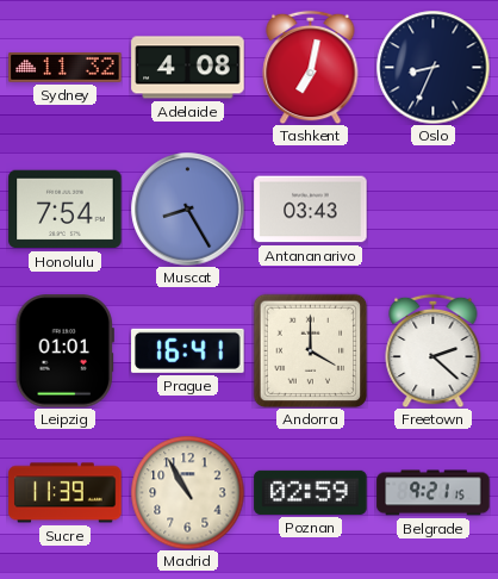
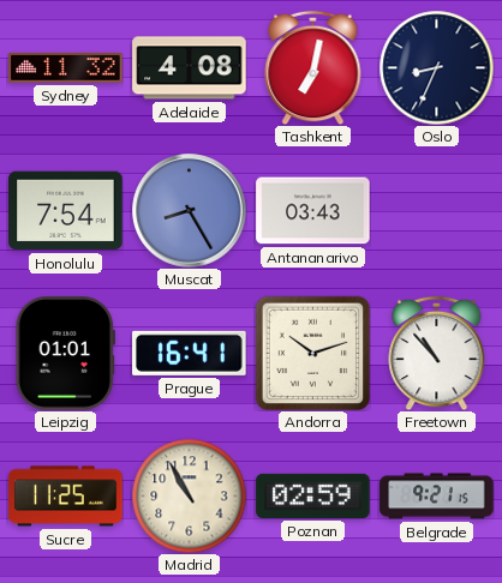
Andorra: 4:00 -> 10:12 (312, 353)
Freetown: 2:22 -> 10:53 (437, 353)
Sucre: 11:39 -> 11:25 (66, 497)
